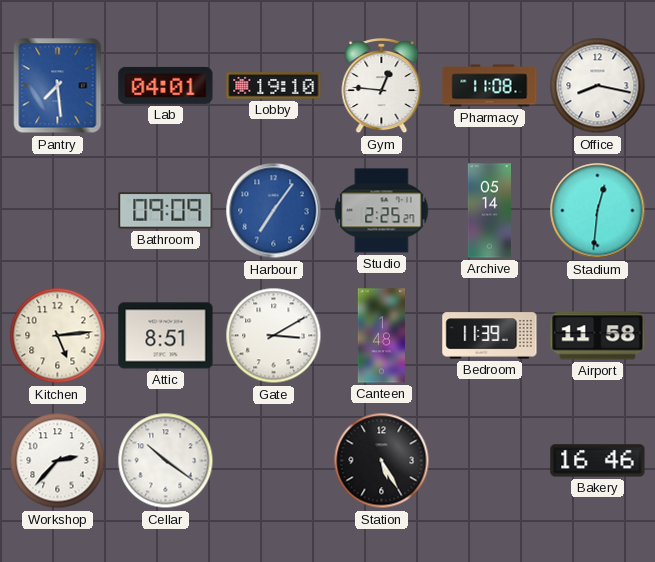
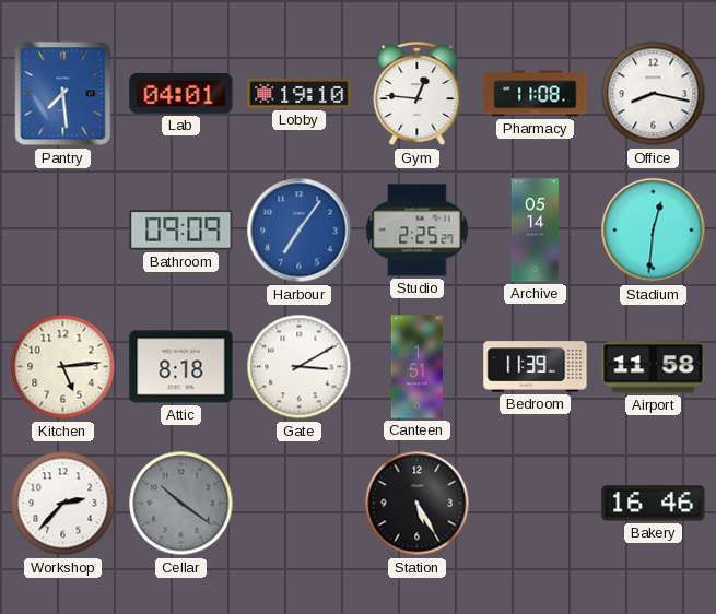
Attic: 8:51 -> 8:18 (181, 367)
Canteen: 1:48 -> 1:51 (416, 367)
Cellar dial: white -> grey (181, 504)
